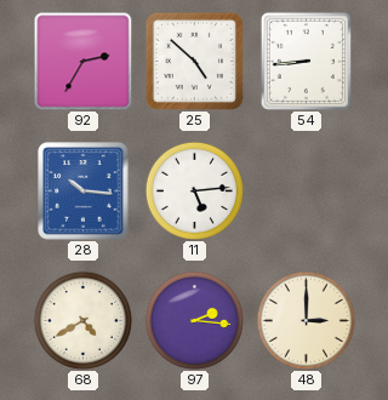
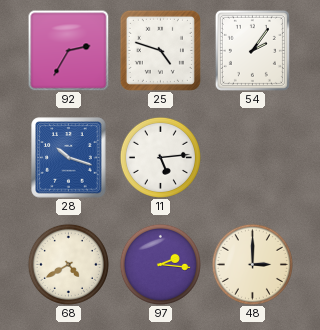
25: 4:52 -> 4:48 (160, 50)
54: 8:44 -> 2:06 (252, 50)
28: 10:16 -> 10:18 (69, 158)
